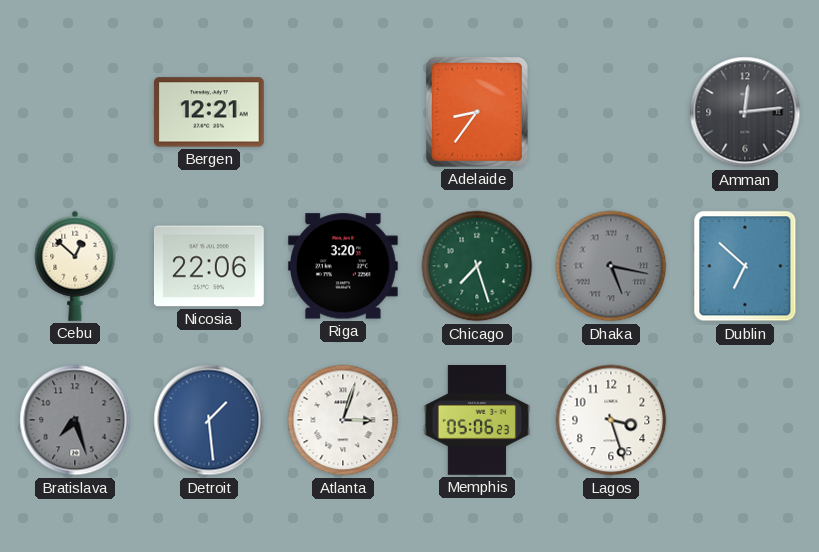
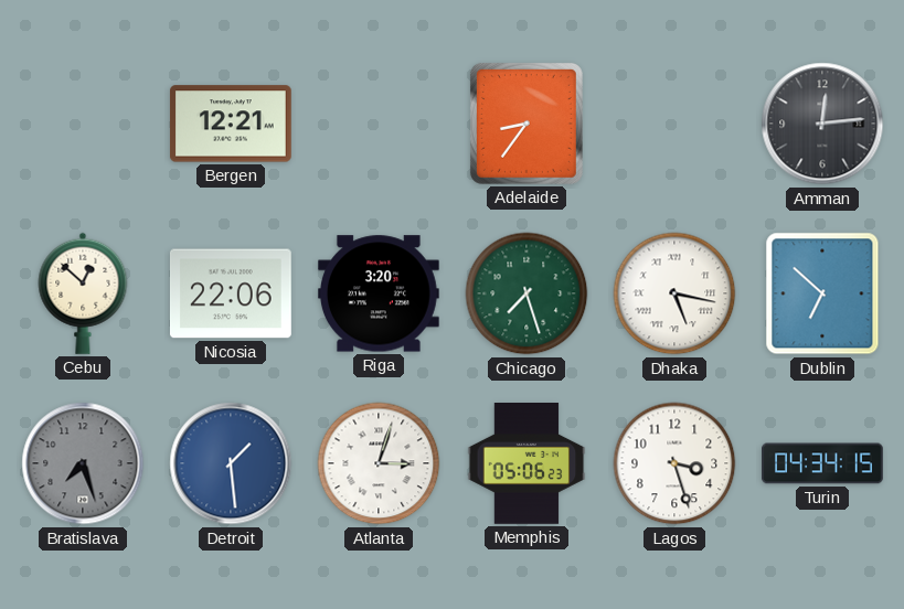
Dhaka dial: grey -> white (674, 293)
Turin: none -> 04:34 (823, 463)
